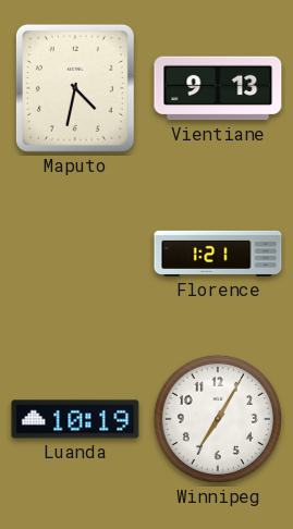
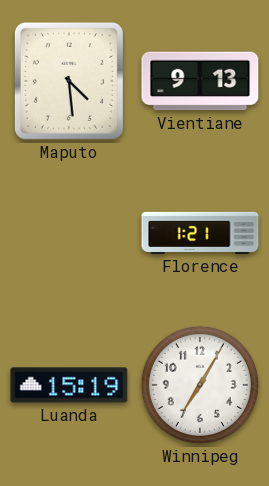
Maputo: 4:32 -> 4:29 (69, 81)
Luanda: 10:19 -> 15:19 (69, 385)
